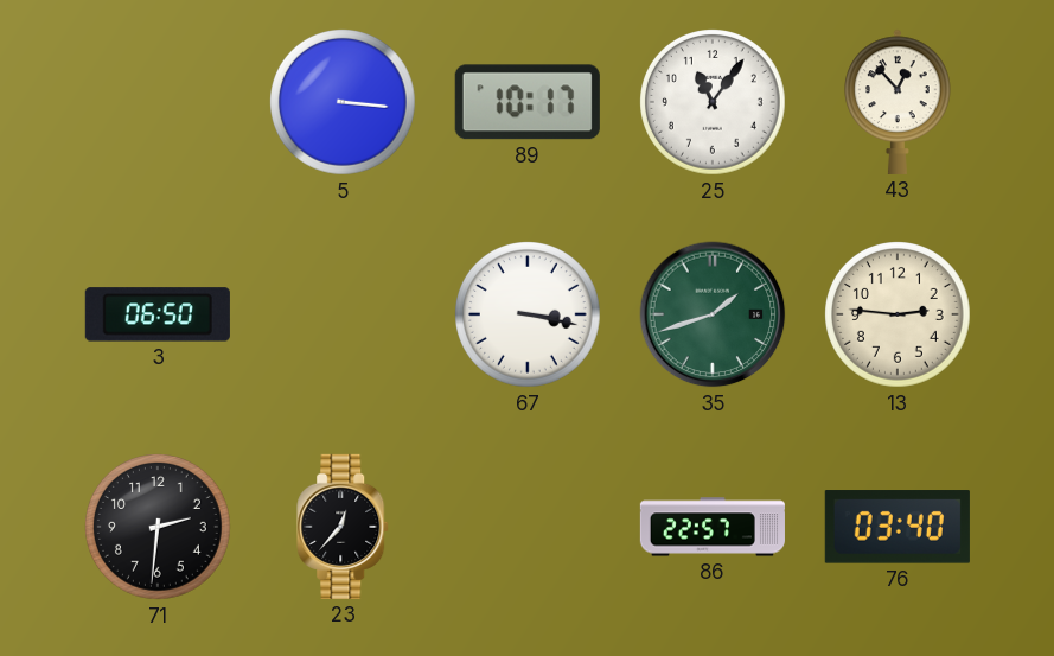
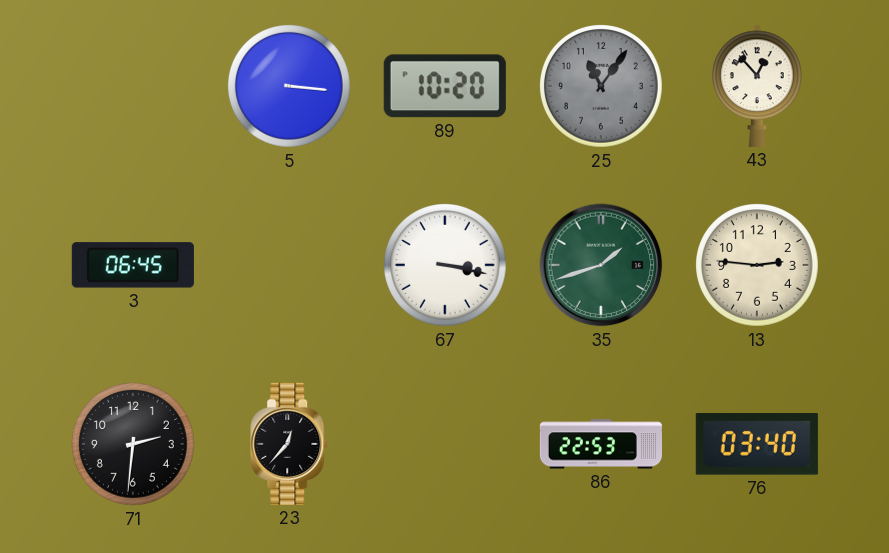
89: 10:17 -> 10:20 (445, 86)
25 dial: white -> grey (602, 87)
3: 06:50 -> 06:45 (133, 265)
86: 22:57 -> 22:53 (601, 444)
